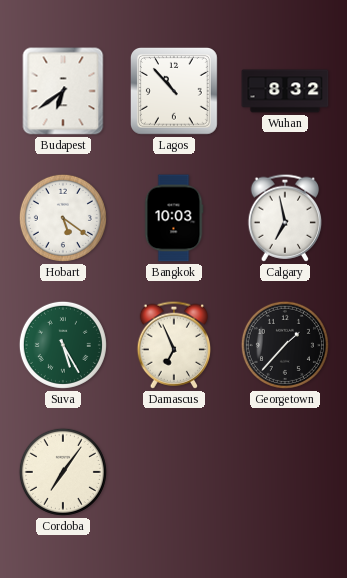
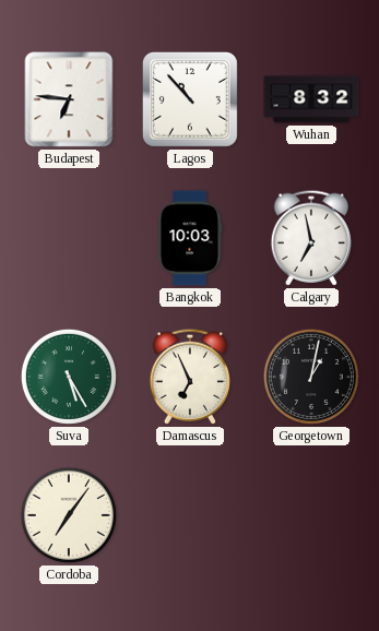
Budapest: 6:39 -> 6:46 (69, 99)
Hobart: 5:21 -> none (63, 218)
Georgetown: 1:37 -> 1:02 (311, 377)
